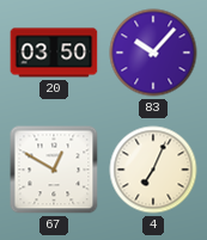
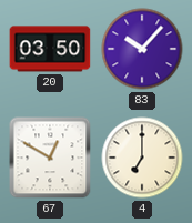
4: 7:04 -> 7:00 (142, 158)
